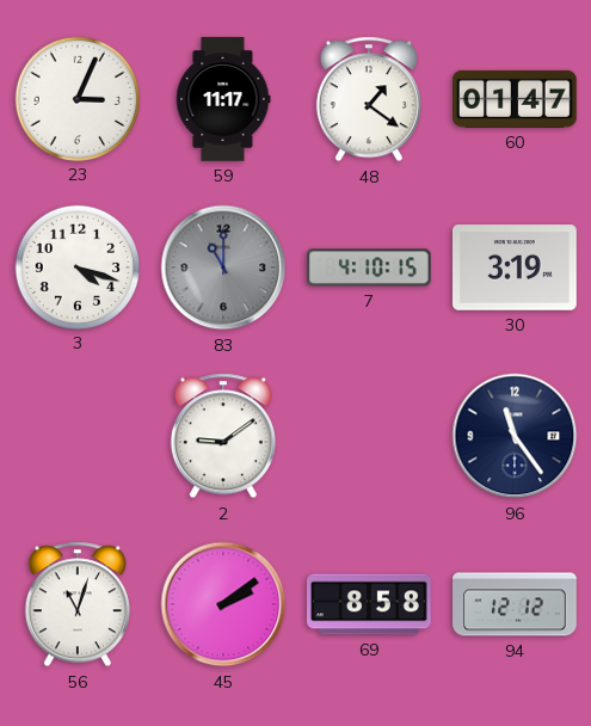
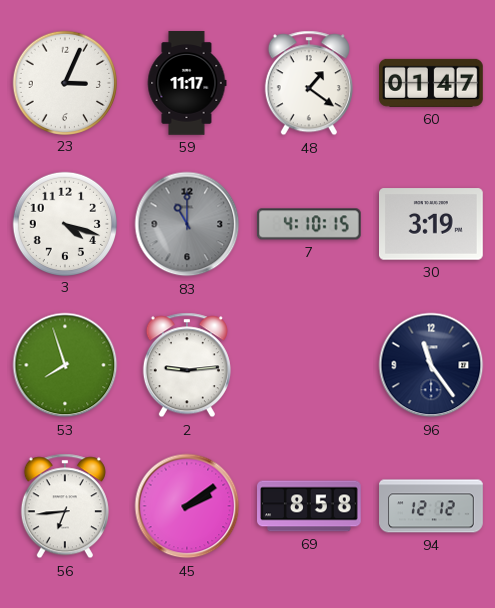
53: none -> 7:57 (65, 365)
2: 9:09 -> 9:14 (187, 365)
56: 11:03 -> 6:44 (65, 506)
